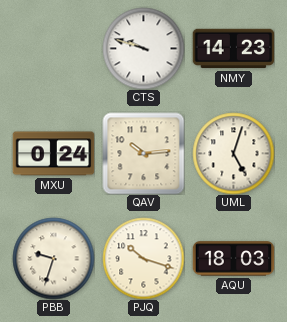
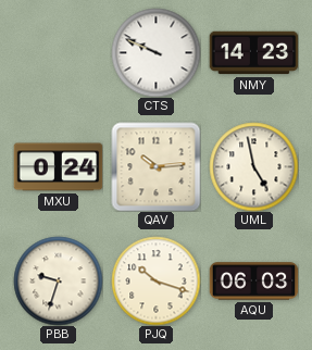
CTS: 9:48 -> 9:49 (155, 52)
UML: 5:03 -> 4:58 (253, 166)
AQU: 18:03 -> 06:03 (253, 282)
